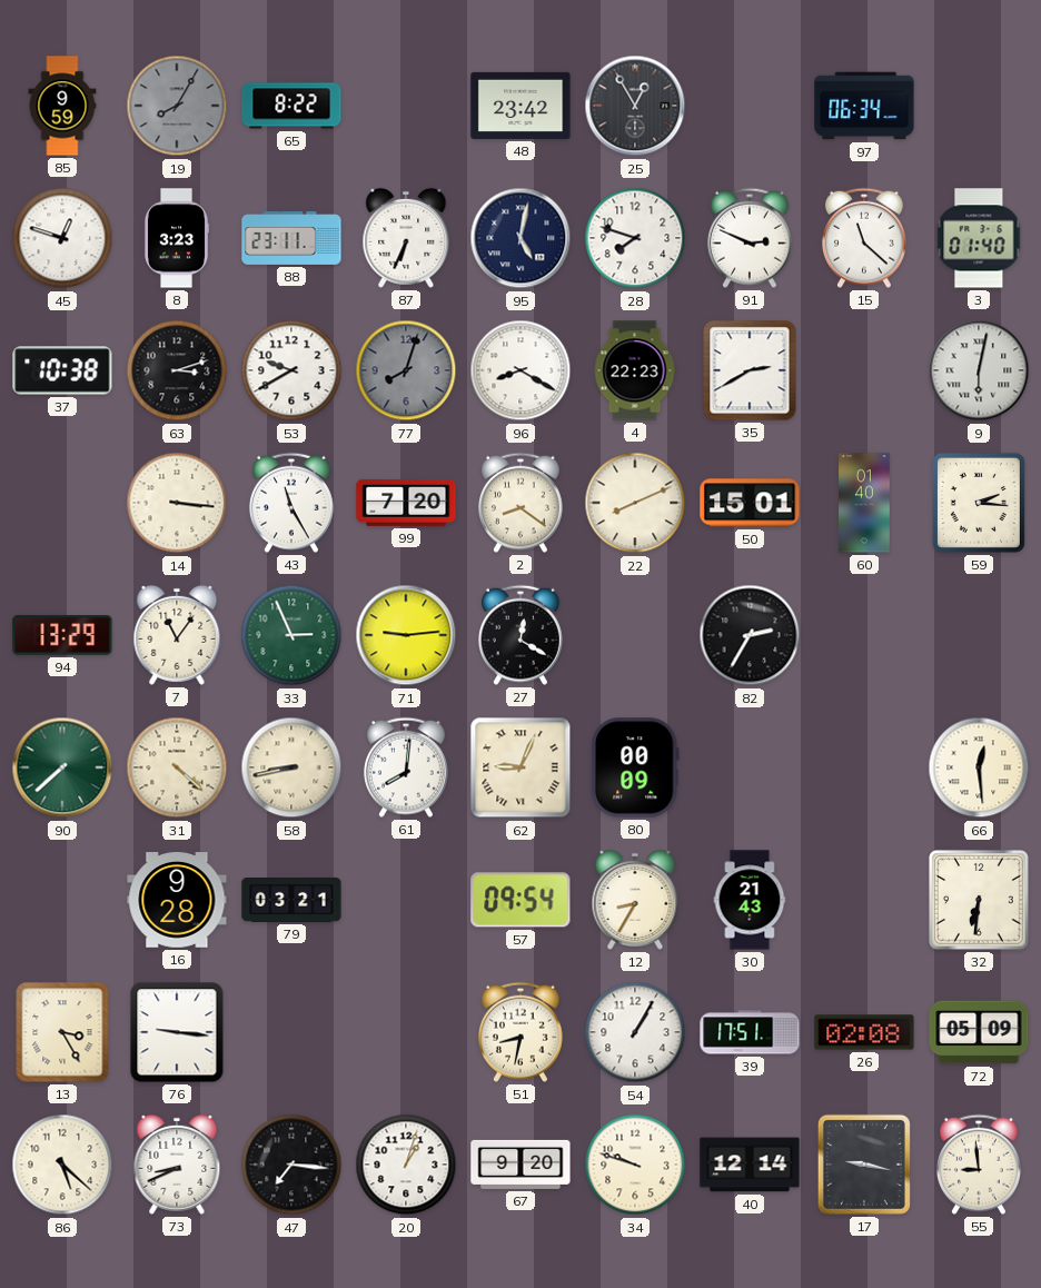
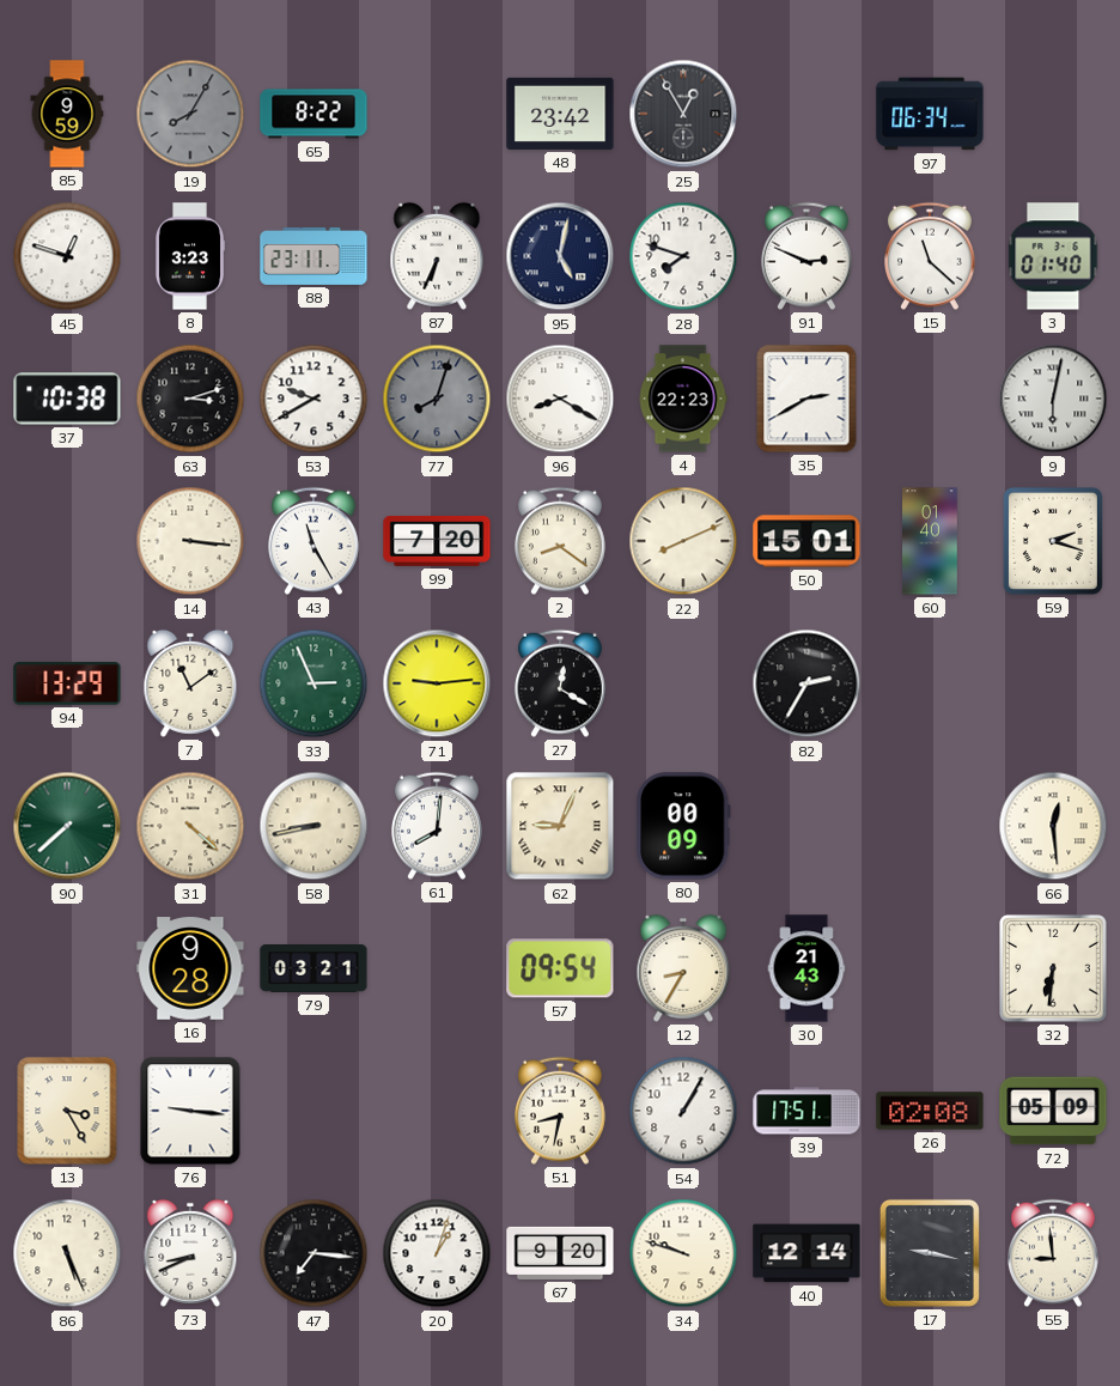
59: 2:16 -> 2:18 (1053, 541)
7: 11:06 -> 11:09 (190, 683)
86: 5:22 -> 5:26 (67, 1253)
